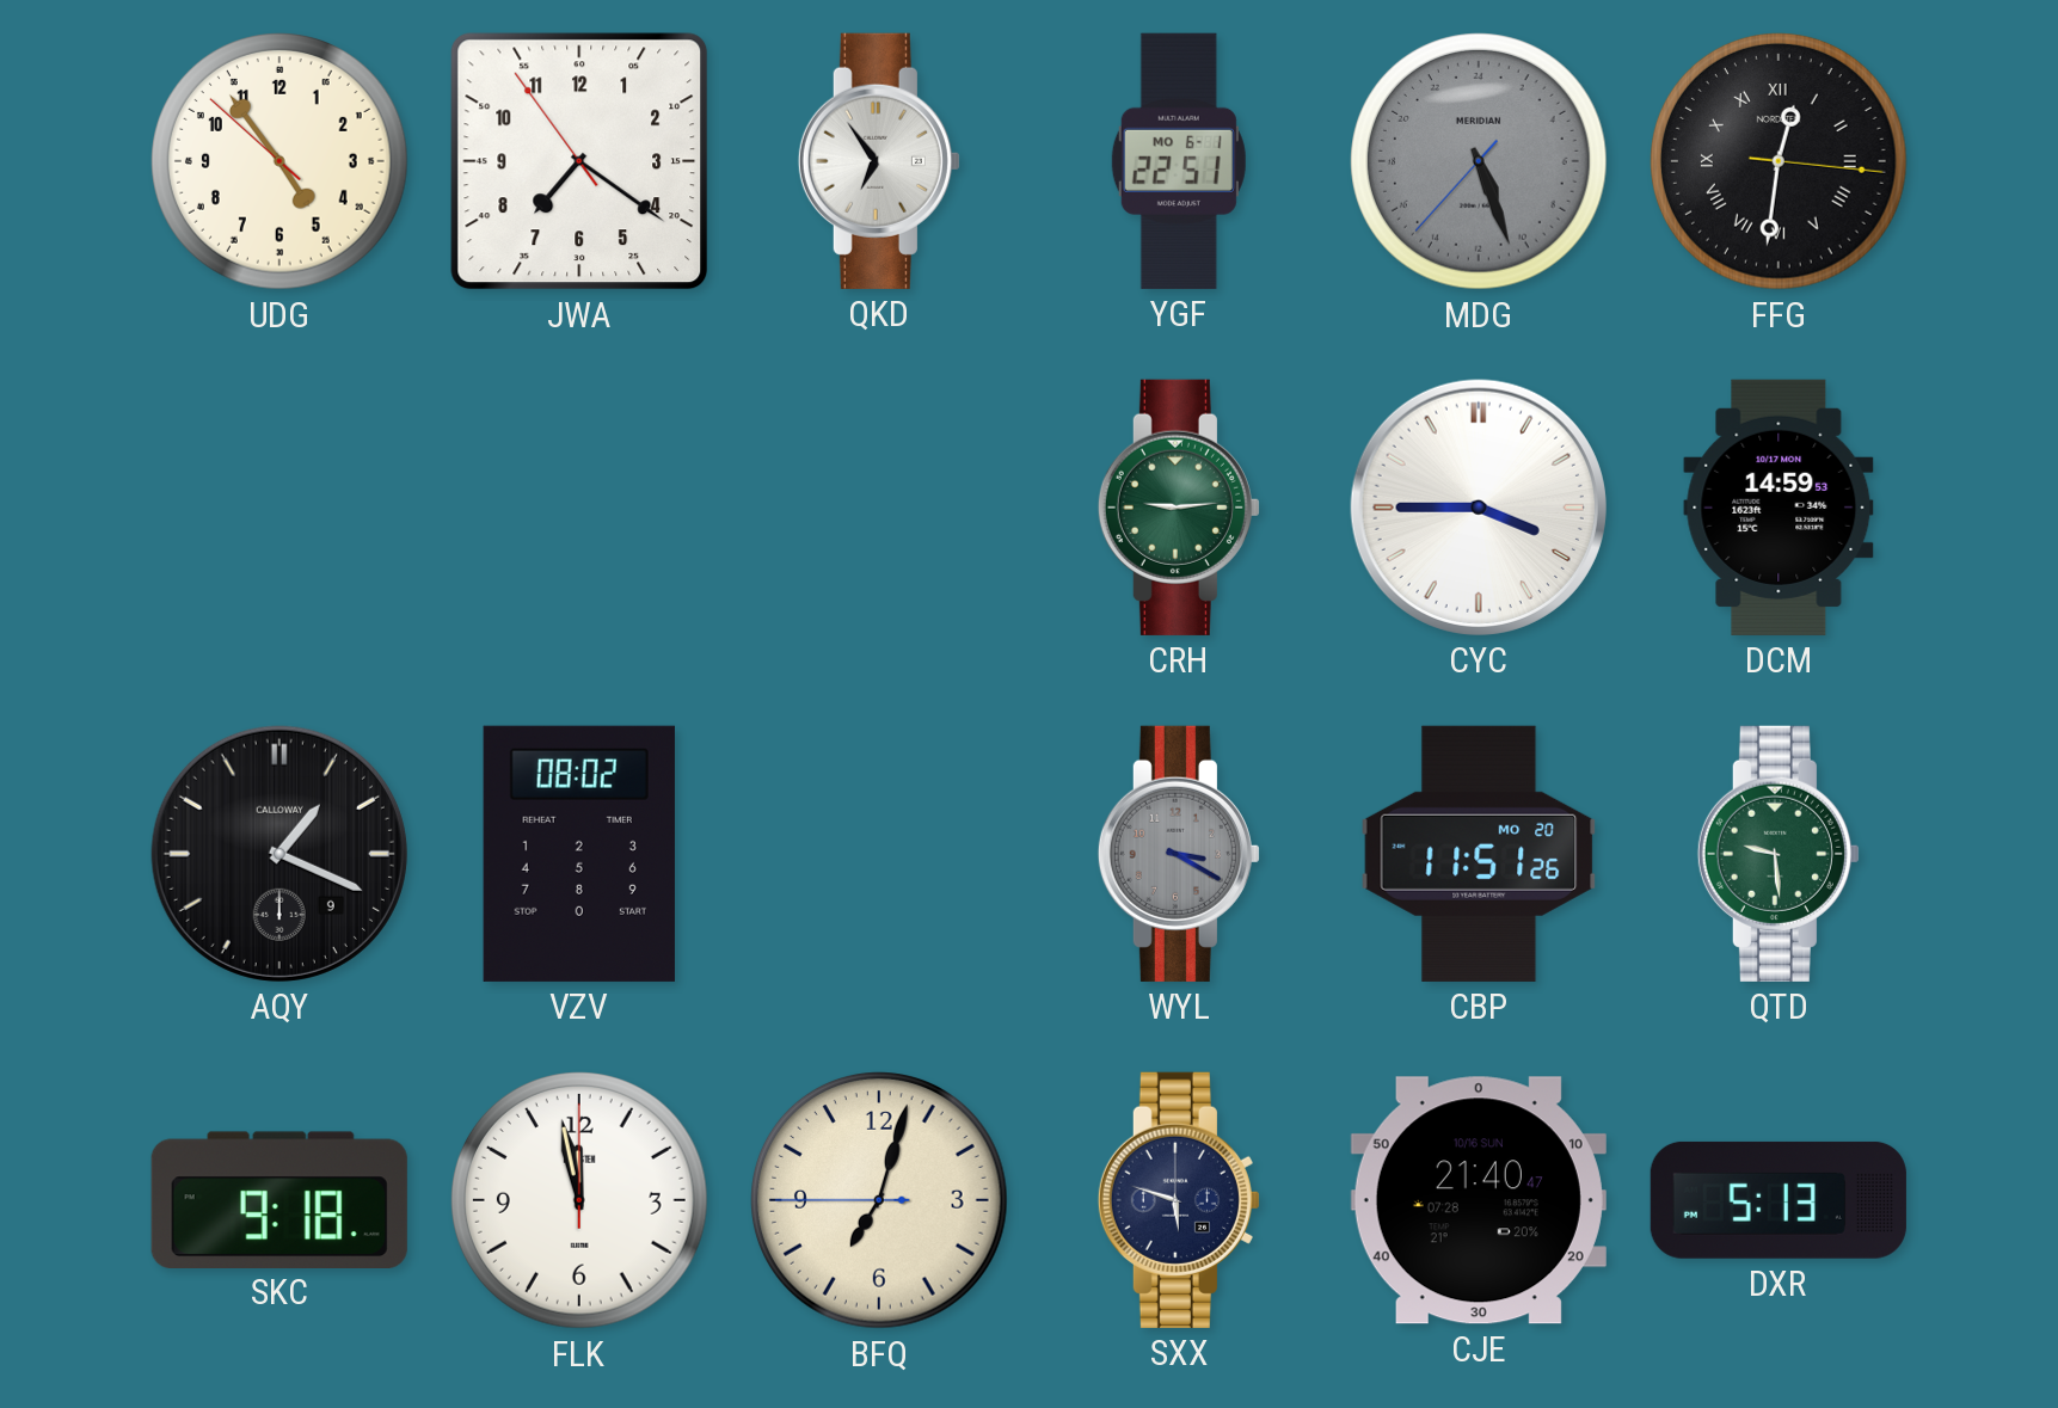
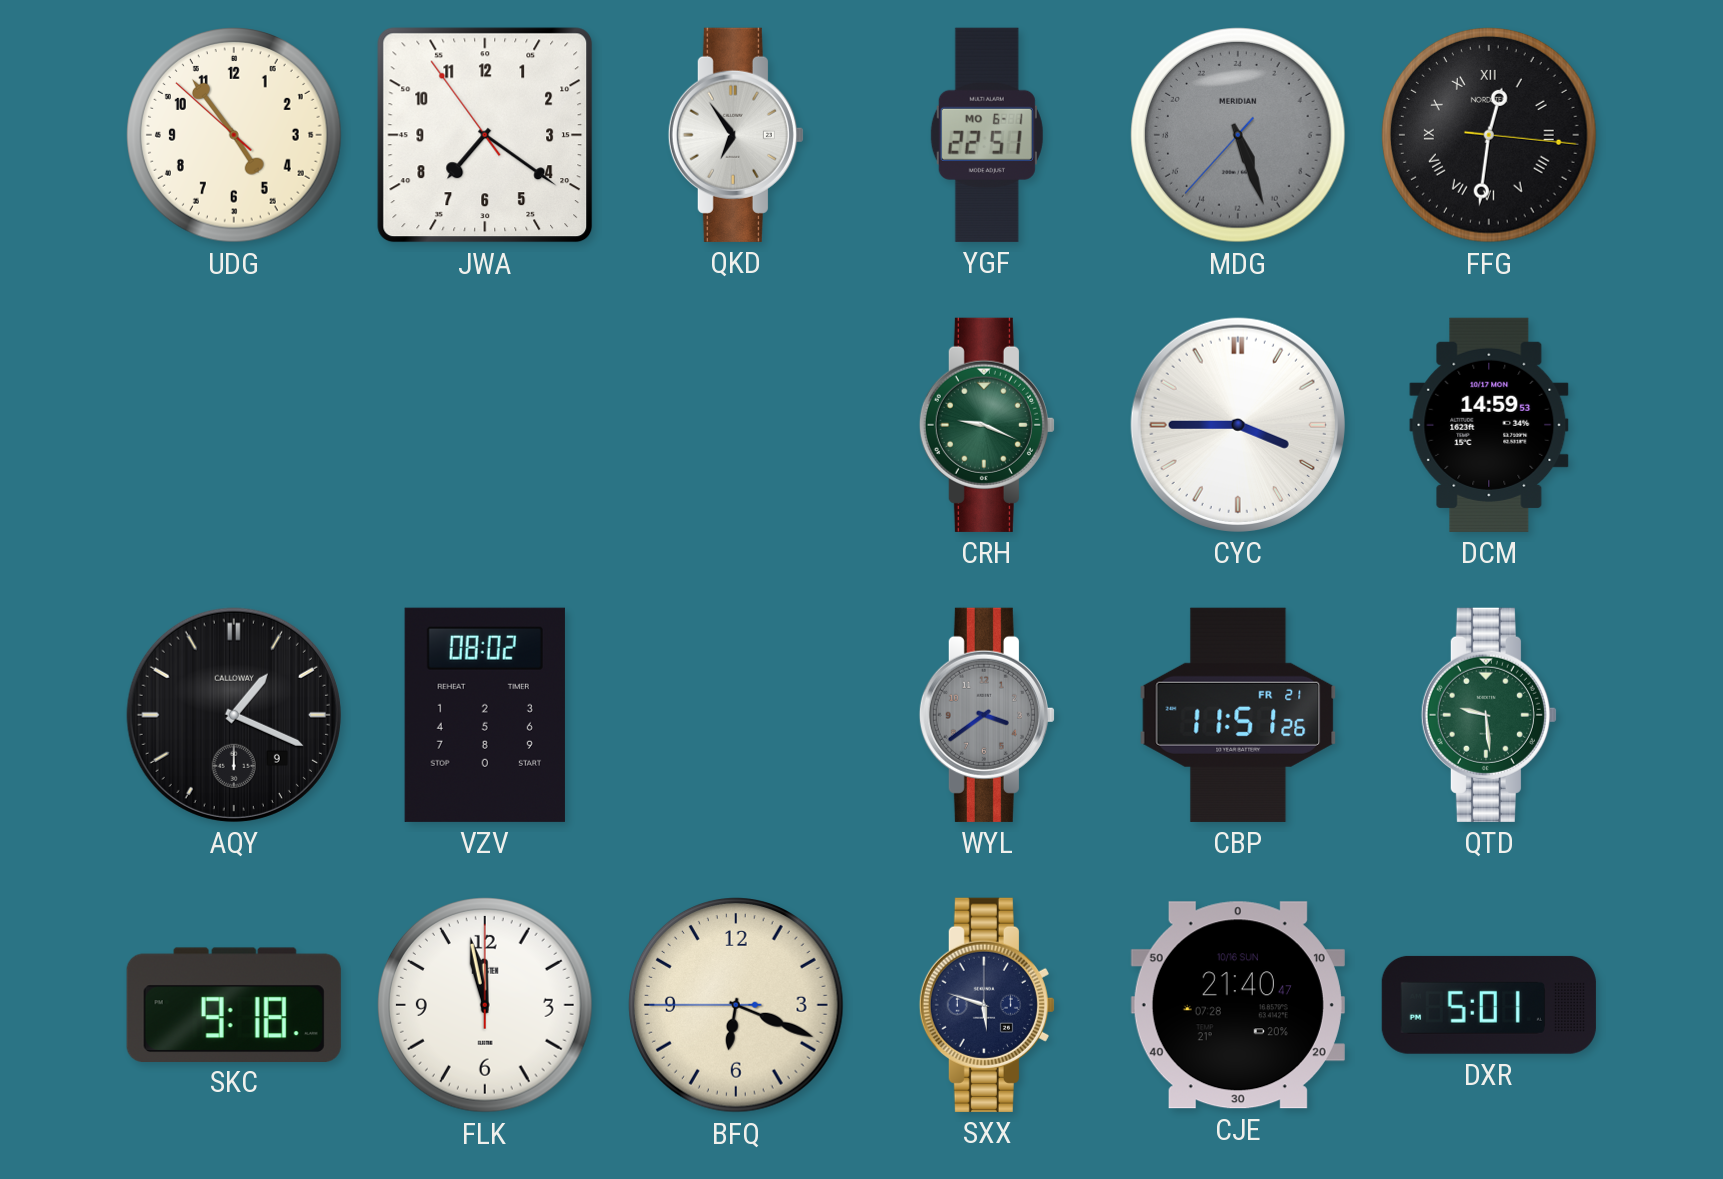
CRH: 9:14 -> 9:19 (987, 425)
WYL: 3:20 -> 3:39 (987, 715)
CBP date: MO 20 -> FR 21 (1238, 715)
BFQ: 7:02 -> 6:18 (737, 1006)
DXR: 5:13 -> 5:01 (1489, 1005)
